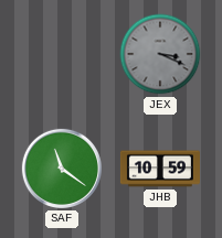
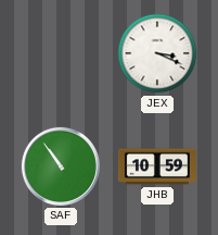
JEX dial: grey -> white (157, 53)
SAF: 11:21 -> 10:54 (61, 166)
